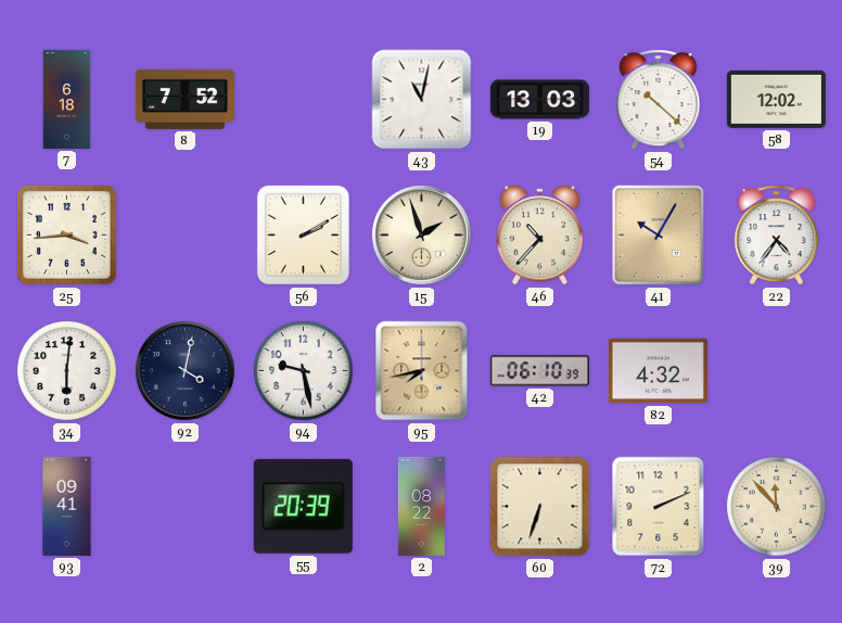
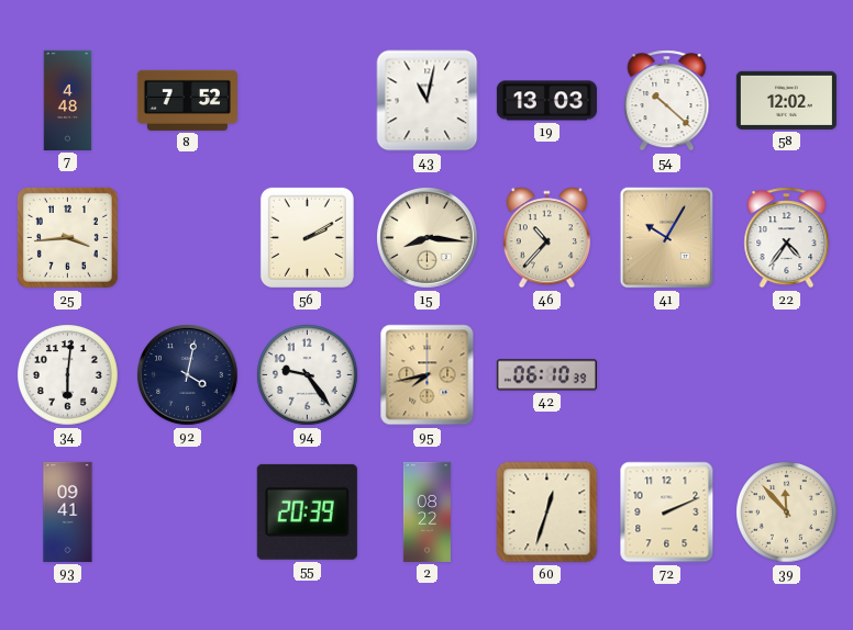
7: 6:18 -> 4:48 (68, 100)
15: 1:57 -> 8:16 (428, 238)
94: 9:28 -> 9:24 (308, 375)
82: 4:32 -> none (658, 371)
60: 6:33 -> 12:33 (547, 513)
